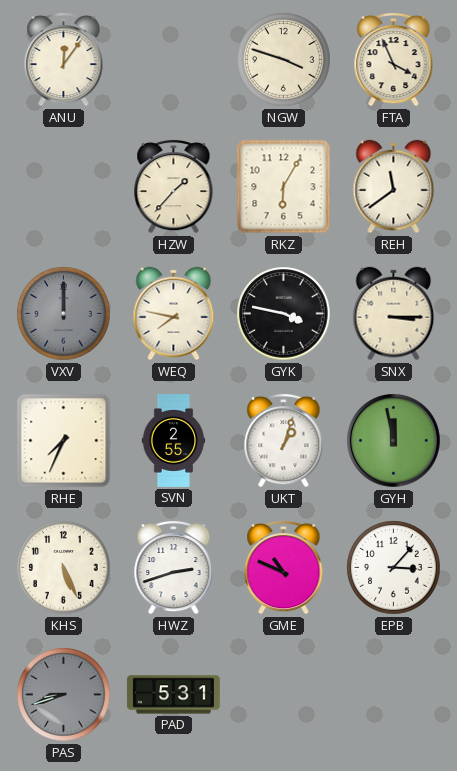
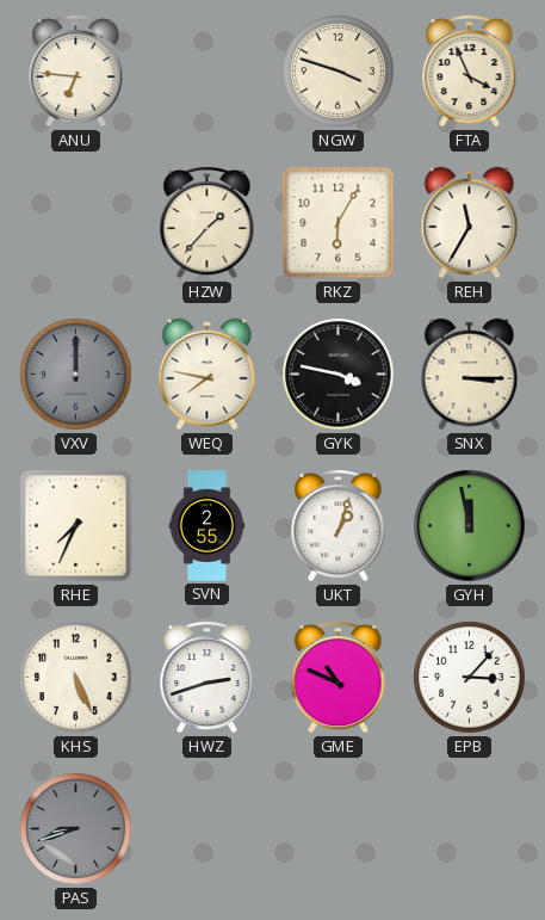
ANU: 12:06 -> 6:46 (76, 70)
REH: 11:39 -> 11:35 (470, 223)
PAD: 5:31 -> none (173, 695)
